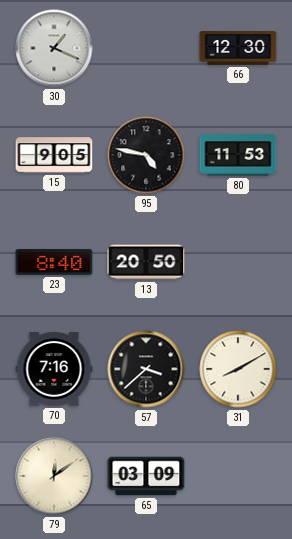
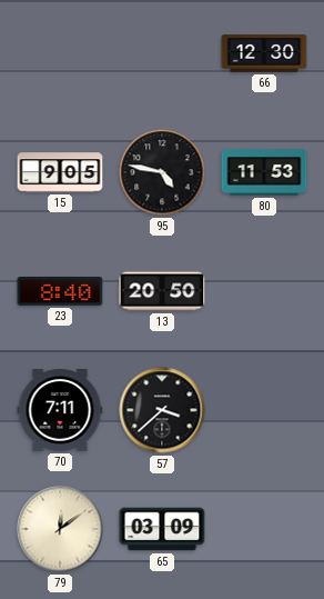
30: 1:19 -> none (54, 48)
70: 7:16 -> 7:11 (60, 410)
31: 8:10 -> none (238, 369)
